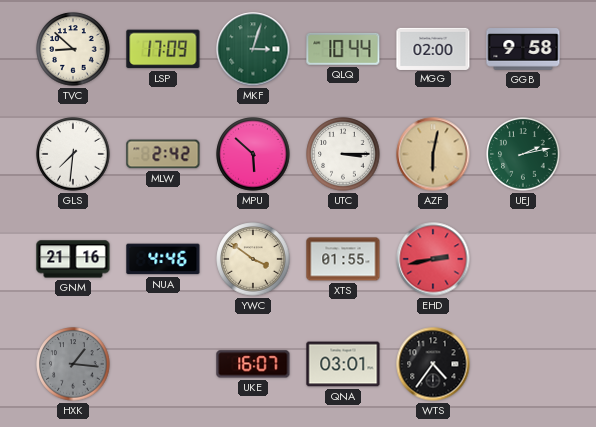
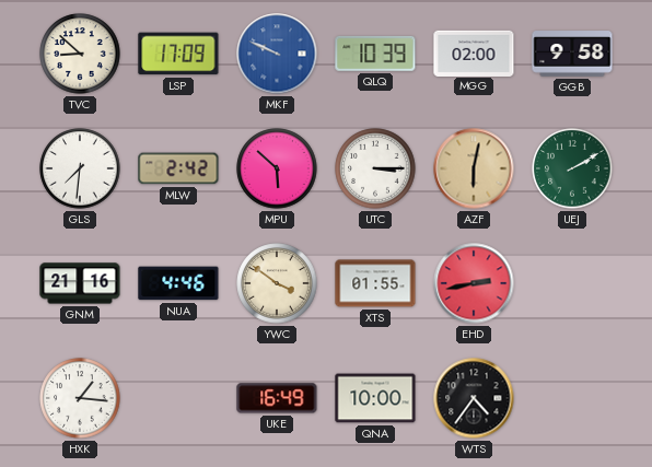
MKF: 3:03 -> 9:49 (277, 54)
MKF dial: green -> blue (277, 54)
QLQ: 10:44 -> 10:39 (375, 54)
UEJ: 2:13 -> 2:10 (572, 168)
HXK dial: grey -> white (80, 398)
UKE: 16:07 -> 16:49 (277, 398)
QNA: 03:01 -> 10:00 (375, 398)
